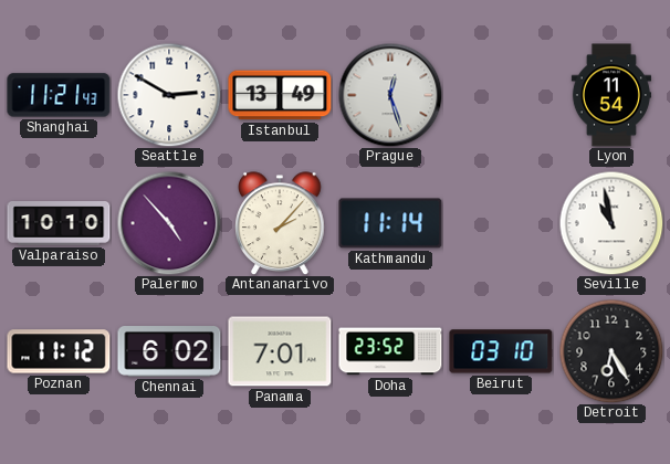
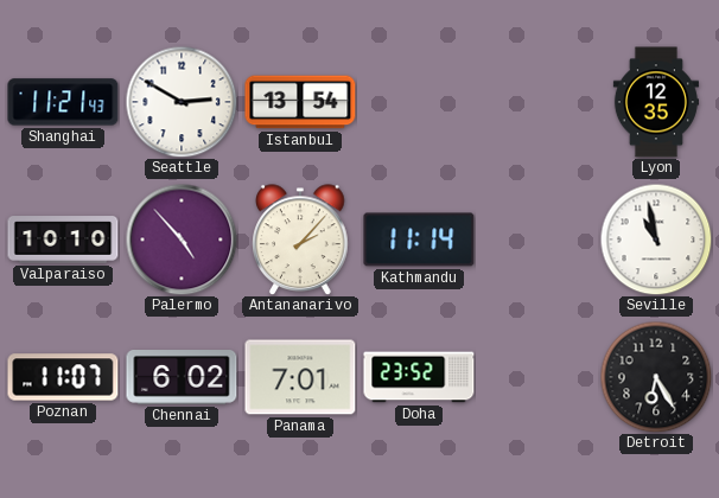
Istanbul: 13:49 -> 13:54 (300, 102)
Prague: 12:27 -> none (390, 95)
Lyon: 11:54 -> 12:35 (656, 102)
Poznan: 11:12 -> 11:07 (63, 377)
Beirut: 03:10 -> none (501, 351)
